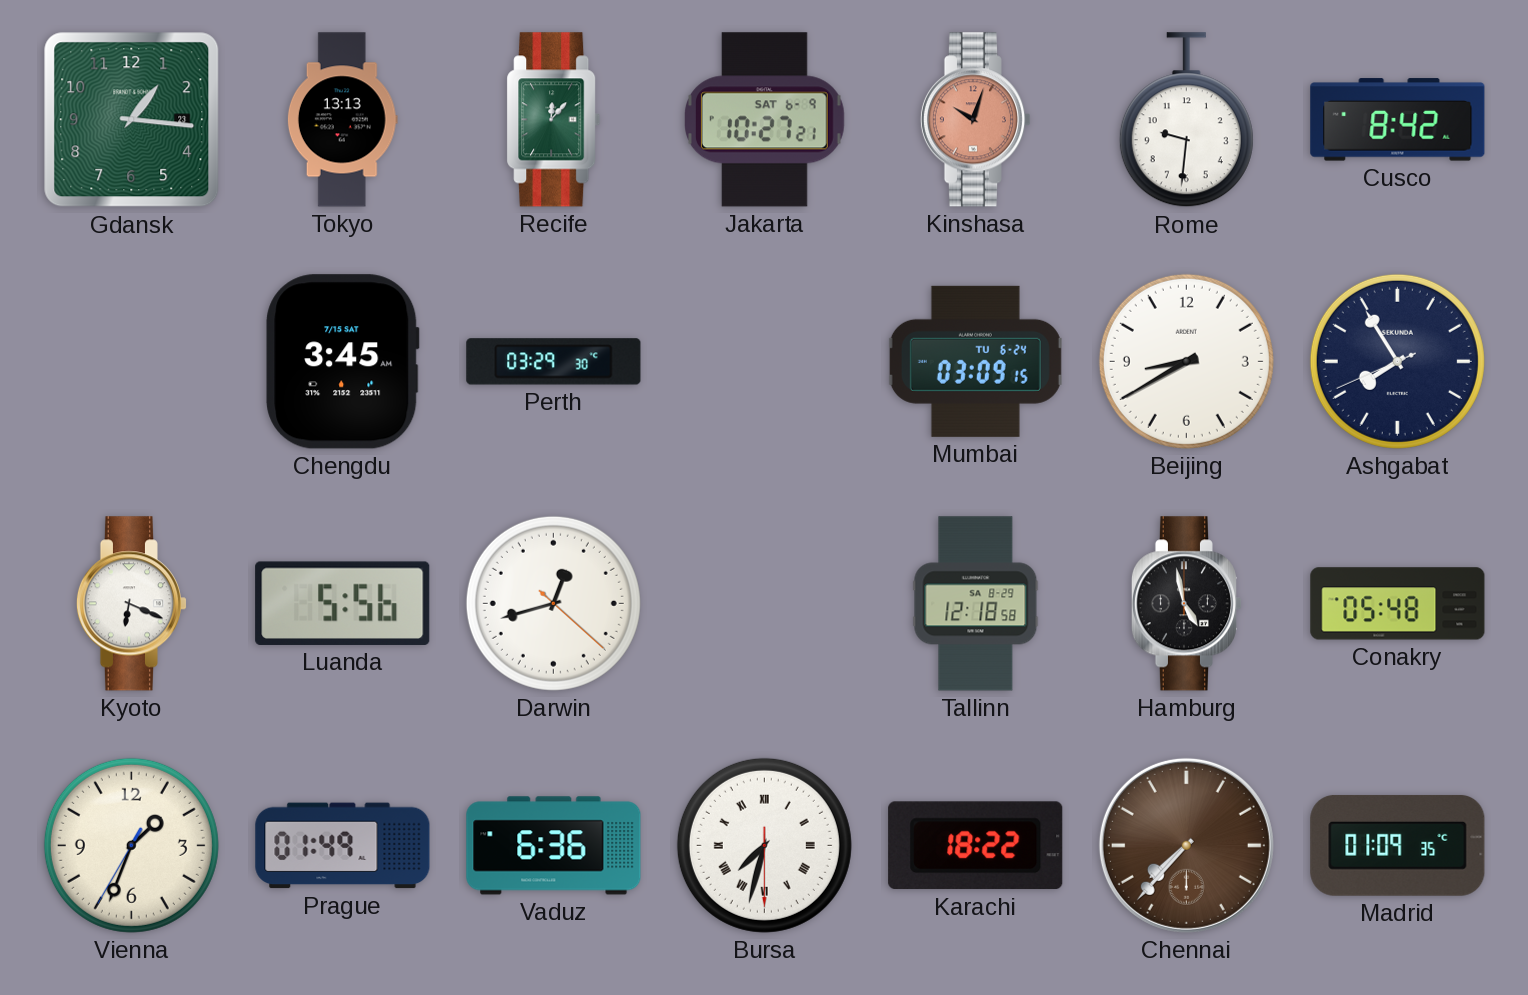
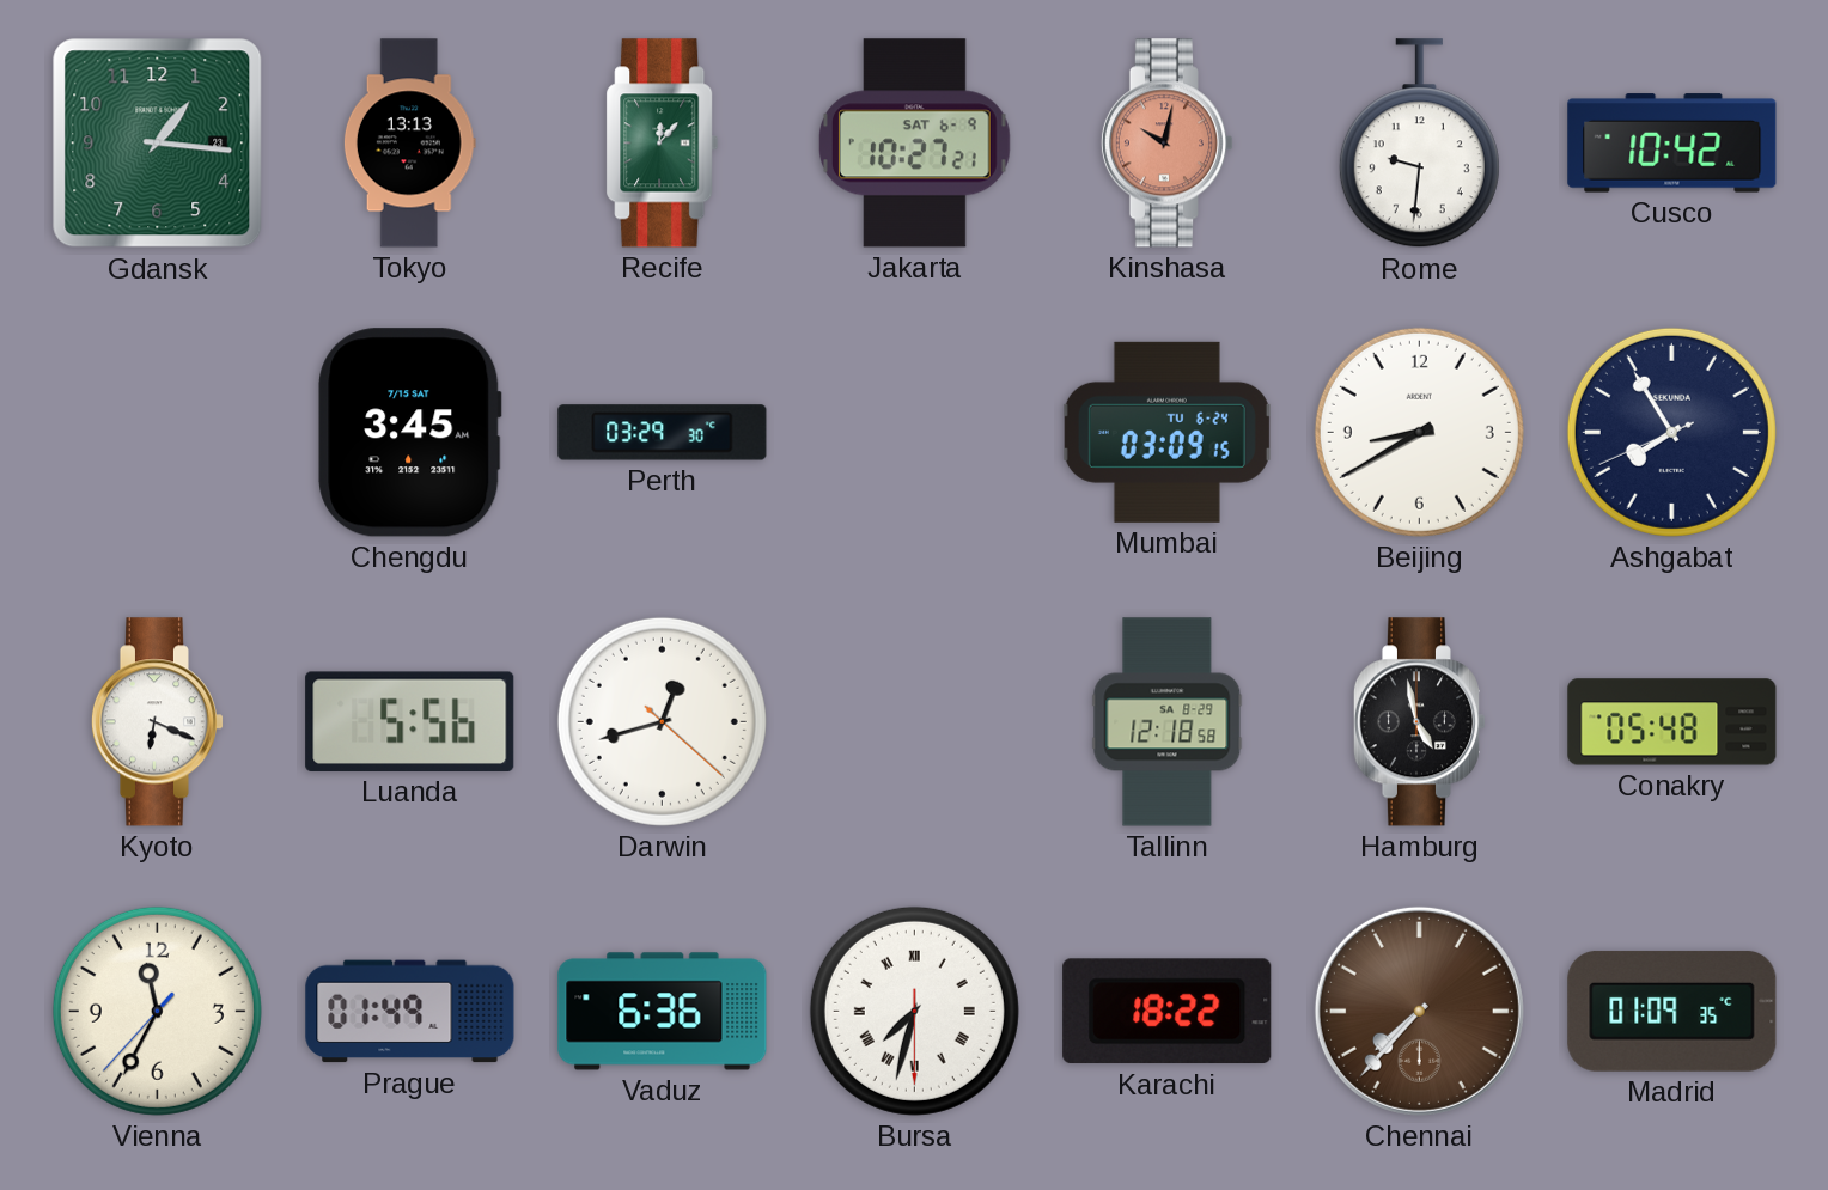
Kinshasa: 10:03 -> 10:02 (1166, 144)
Cusco: 8:42 -> 10:42 (1672, 144)
Vienna: 1:33 -> 11:34 (157, 1011)
